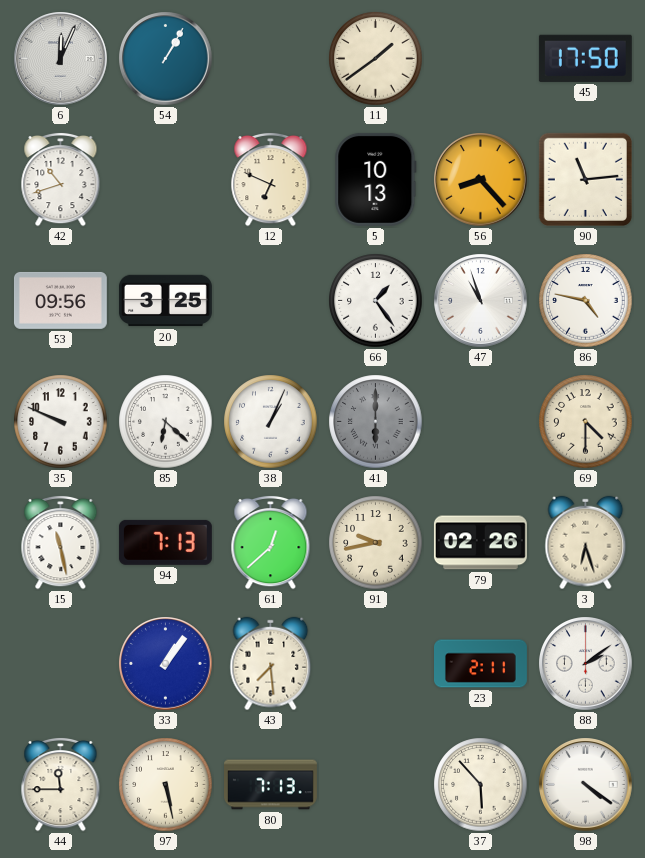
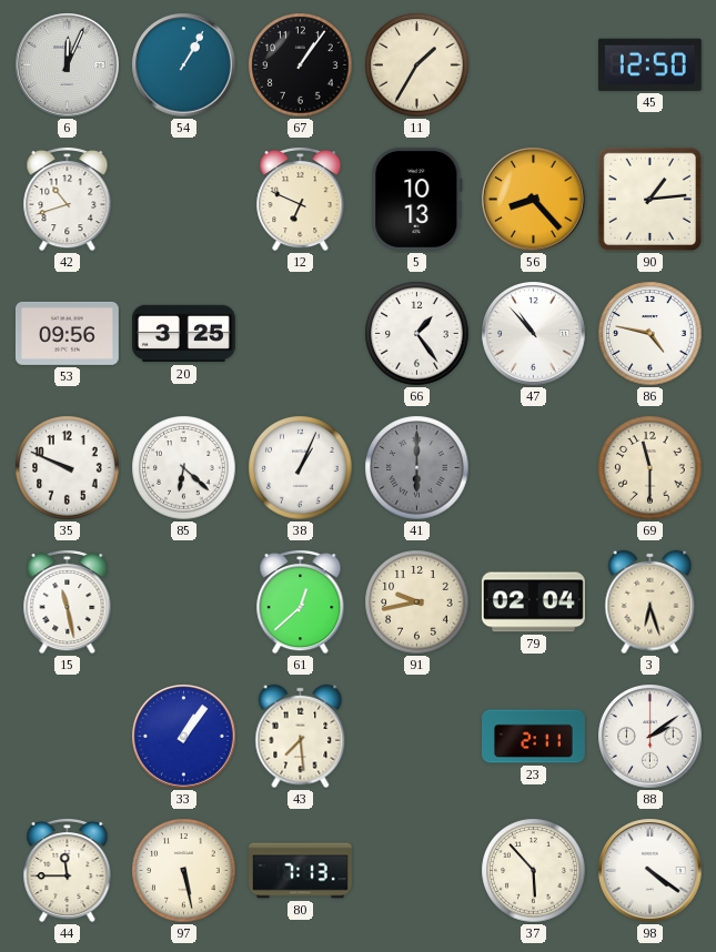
67: none -> 1:06 (301, 65)
11: 1:39 -> 1:35 (417, 65)
45: 17:50 -> 12:50 (649, 64)
90: 11:14 -> 1:14 (649, 199)
47: 10:57 -> 10:53 (534, 334)
69: 4:30 -> 11:30 (651, 468)
94: 7:13 -> none (165, 542)
79: 02:26 -> 02:04 (533, 602)
